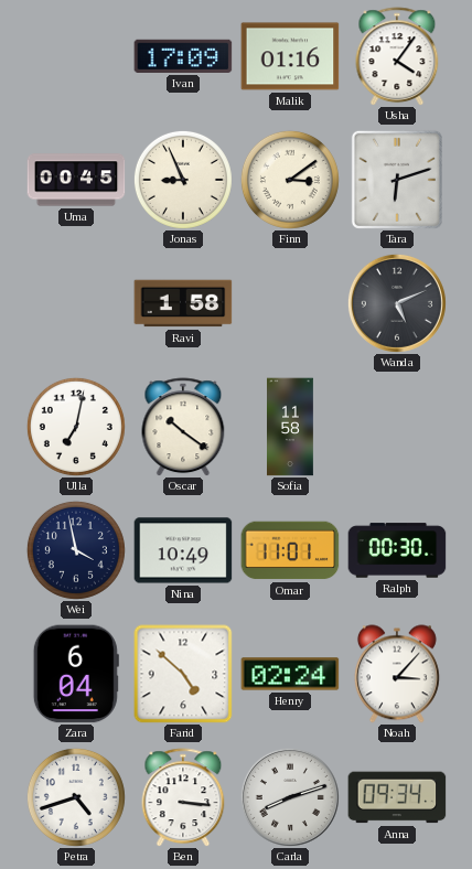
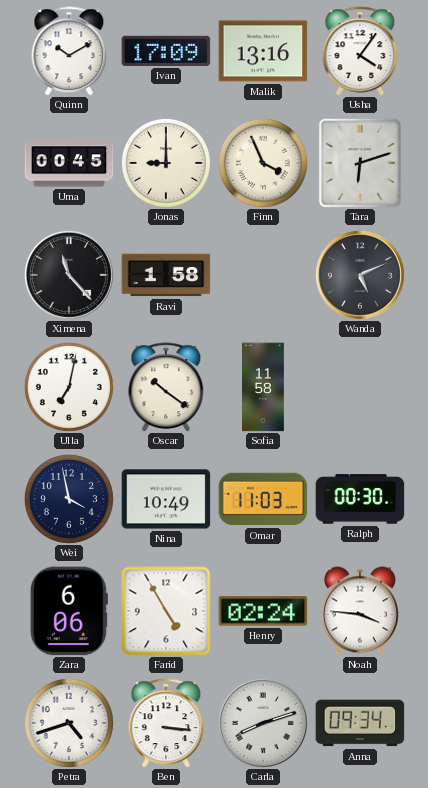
Quinn: none -> 10:10 (69, 51)
Malik: 01:16 -> 13:16 (263, 51)
Jonas: 8:56 -> 9:00 (166, 163)
Finn: 3:09 -> 3:56 (263, 163)
Ximena: none -> 11:23 (69, 275)
Omar: 11:01 -> 11:03 (263, 499)
Zara: 6:04 -> 6:06 (69, 611)
Farid: 4:52 -> 4:55 (166, 611)
Noah: 3:07 -> 3:46 (360, 611)
